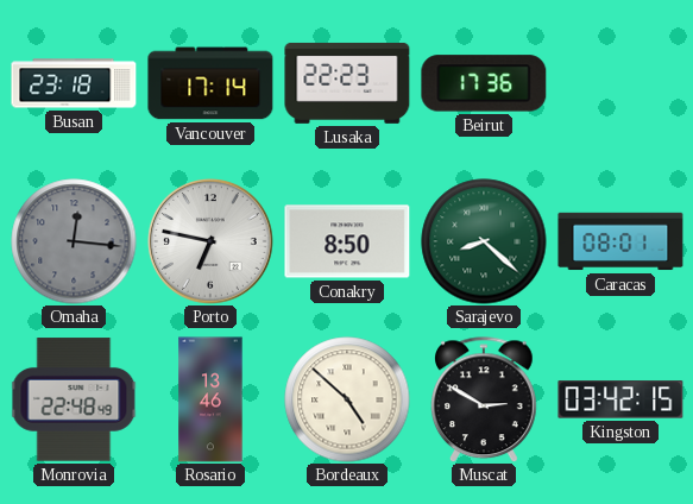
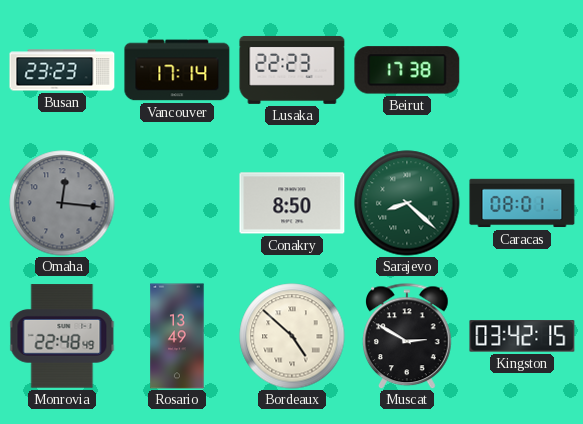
Busan: 23:18 -> 23:23 (62, 70)
Beirut: 17:36 -> 17:38 (407, 70)
Porto: 6:47 -> none (212, 242)
Rosario: 13:46 -> 13:49 (177, 336)
